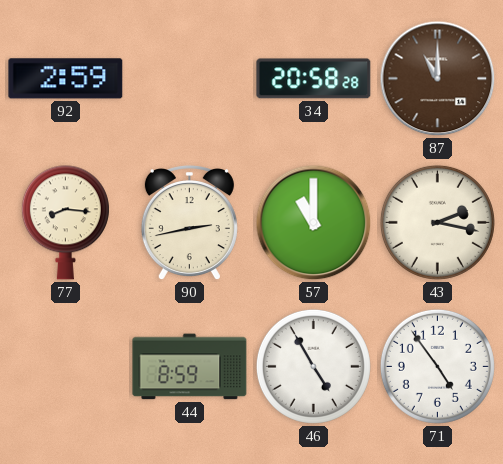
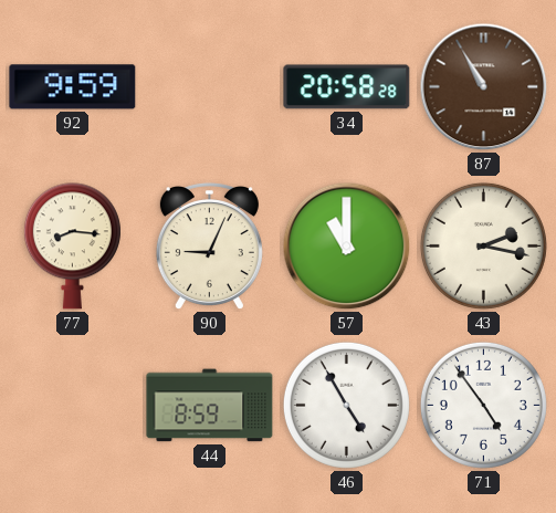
92: 2:59 -> 9:59 (73, 87)
87: 11:00 -> 10:55 (484, 87)
90: 2:43 -> 9:04 (209, 248)
